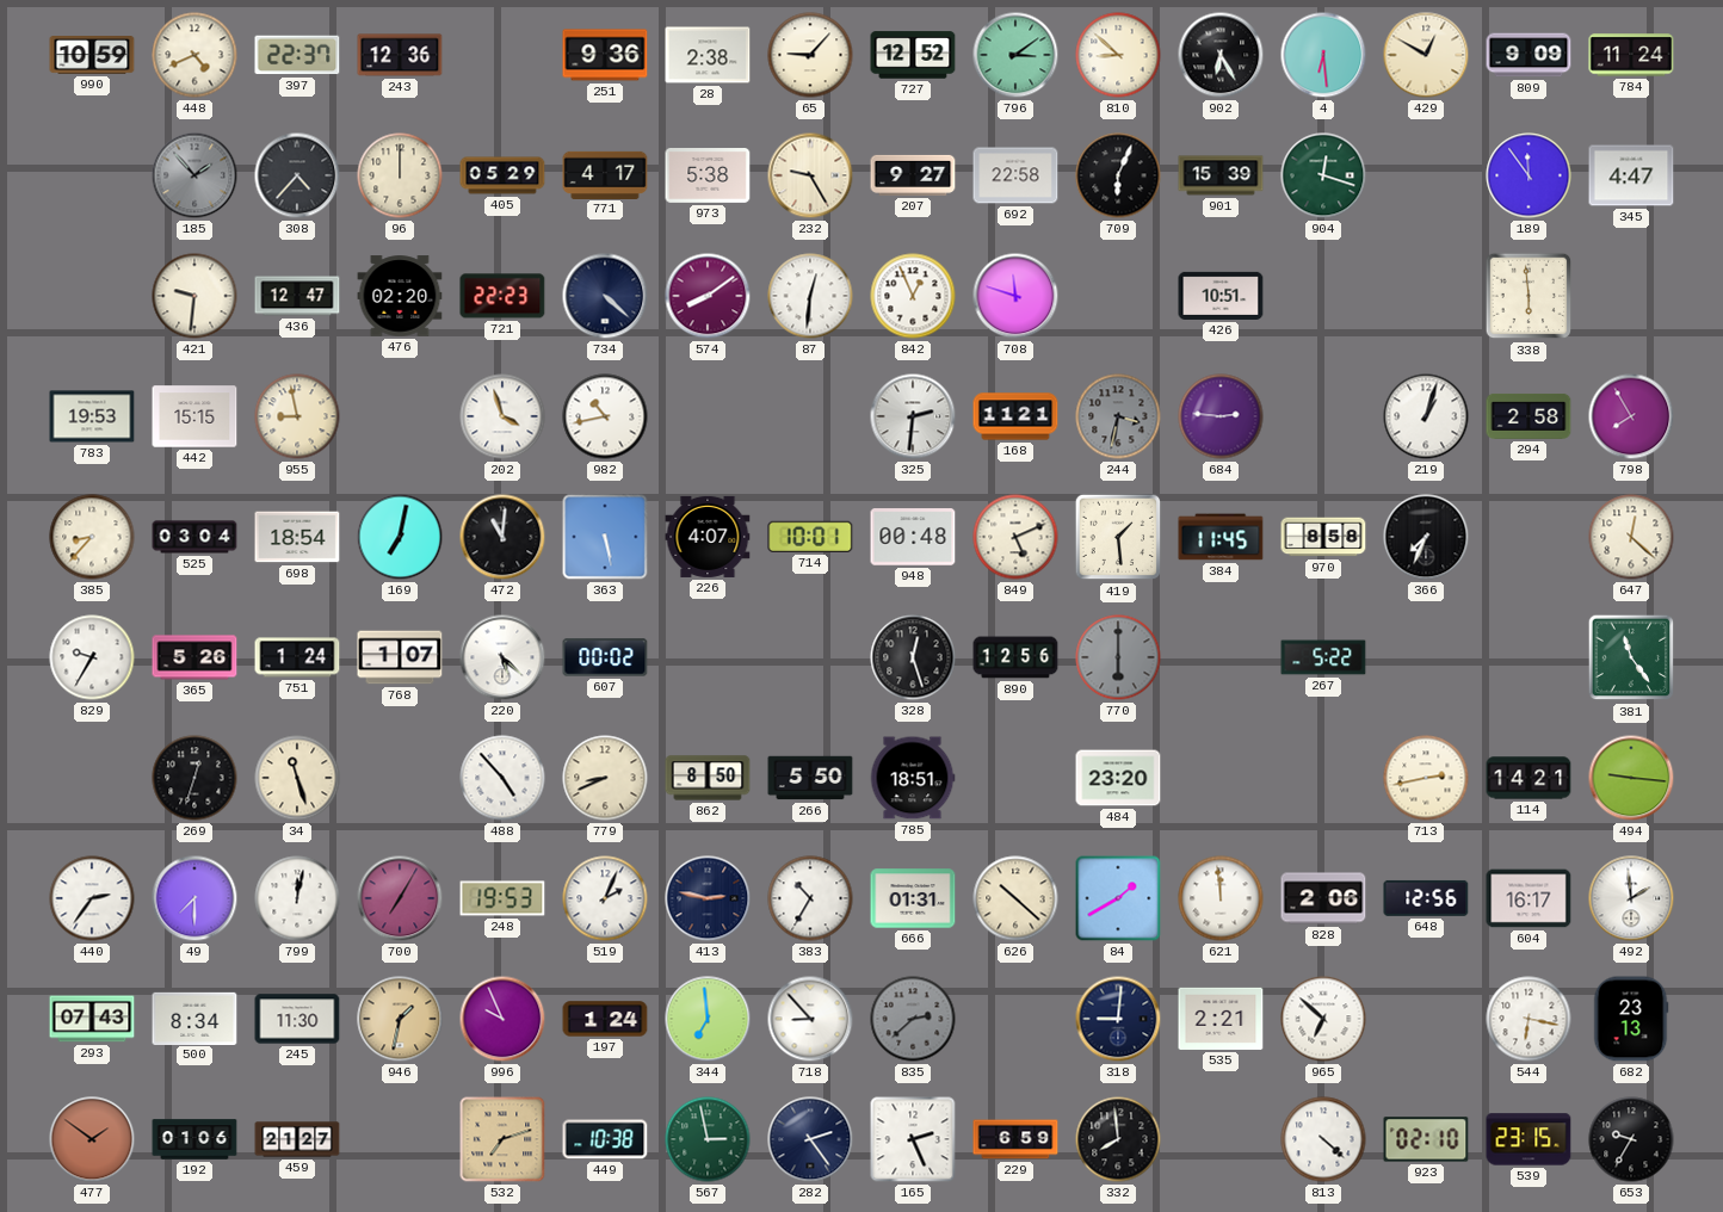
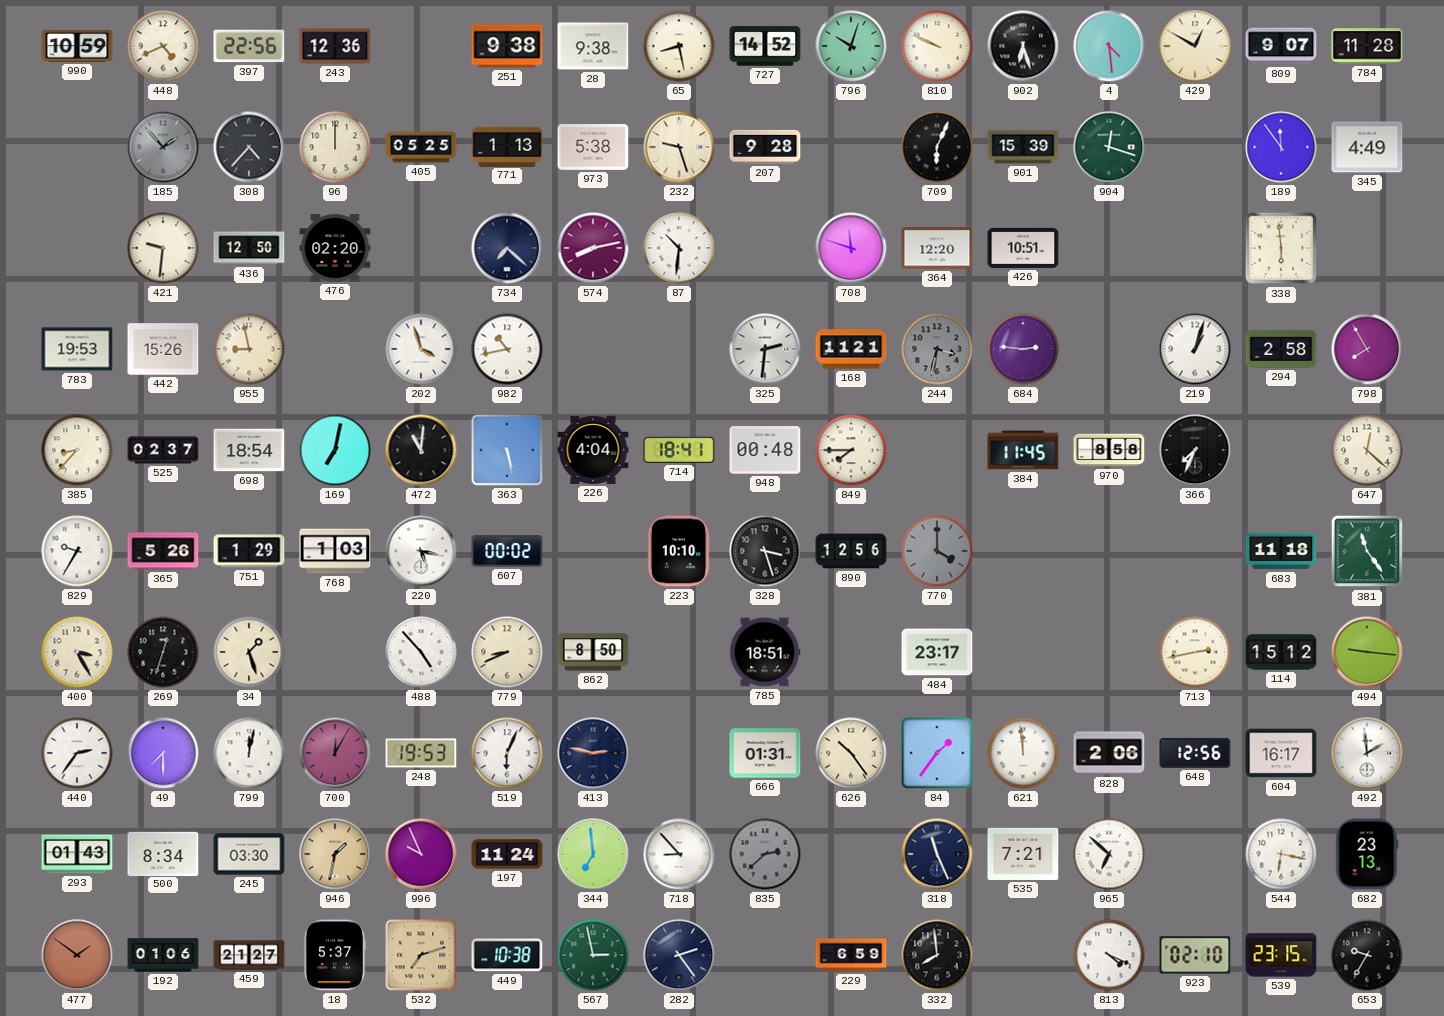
397: 22:37 -> 22:56 (249, 46)
251: 9:36 -> 9:38 (507, 46)
28: 2:38 -> 9:38 (593, 46)
65: 9:07 -> 8:28 (679, 46)
727: 12:52 -> 14:52 (765, 46)
796: 3:09 -> 10:03 (851, 46)
810: 8:52 -> 9:49 (937, 46)
902: 6:25 -> 6:27 (1023, 46)
4: 6:29 -> 4:29 (1109, 46)
809: 9:09 -> 9:07 (1281, 46)
784: 11:24 -> 11:28 (1367, 46)
405: 05:29 -> 05:25 (421, 147)
771: 4:17 -> 1:13 (507, 146)
232: 9:25 -> 9:27 (679, 147)
207: 9:27 -> 9:28 (765, 147)
692: 22:58 -> none (1015, 175)
345: 4:47 -> 4:49 (1367, 147)
436: 12:47 -> 12:50 (249, 248)
721: 22:23 -> none (502, 296)
734: 4:22 -> 7:22 (507, 248)
574: 8:09 -> 8:13 (593, 248)
87: 12:31 -> 10:31 (679, 248)
842: 12:56 -> none (913, 296)
364: none -> 12:20 (937, 248)
442: 15:15 -> 15:26 (163, 349)
525: 03:04 -> 02:37 (163, 450)
226: 4:07 -> 4:04 (593, 450)
714: 10:01 -> 18:41 (679, 450)
849: 5:11 -> 7:45 (851, 450)
419: 1:29 -> none (1118, 537)
751: 1:24 -> 1:29 (249, 551)
768: 1:07 -> 1:03 (335, 551)
220: 5:22 -> 5:17 (421, 551)
223: none -> 10:10 (679, 551)
328: 12:27 -> 3:27 (765, 551)
770: 6:00 -> 4:00 (937, 551)
267: 5:22 -> none (1323, 657)
683: none -> 11:18 (1281, 551)
400: none -> 3:25 (77, 652)
34: 11:27 -> 1:27 (249, 652)
266: 5:50 -> none (810, 778)
484: 23:20 -> 23:17 (937, 652)
114: 14:21 -> 15:12 (1281, 652)
700: 7:05 -> 12:05 (335, 753)
519: 2:04 -> 6:04 (507, 753)
383: 10:35 -> none (810, 898)
626: 10:22 -> 10:24 (851, 753)
84: 1:40 -> 1:36 (937, 753)
293: 07:43 -> 01:43 (77, 854)
245: 11:30 -> 03:30 (249, 854)
197: 1:24 -> 11:24 (507, 854)
318: 9:01 -> 11:26 (937, 854)
535: 2:21 -> 7:21 (1023, 854)
18: none -> 5:37 (335, 955)
165: 2:26 -> none (913, 1139)
813: 4:22 -> 4:19 (1109, 955)
